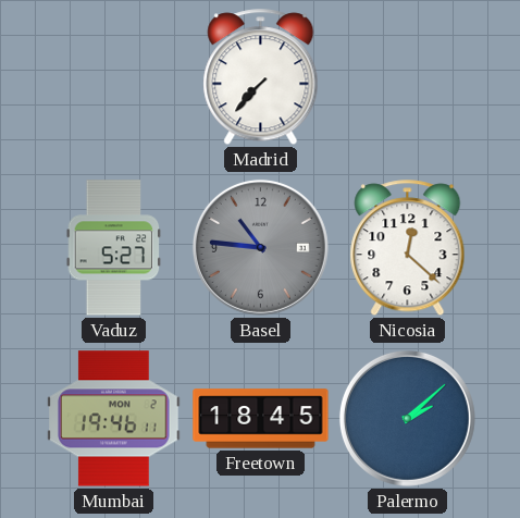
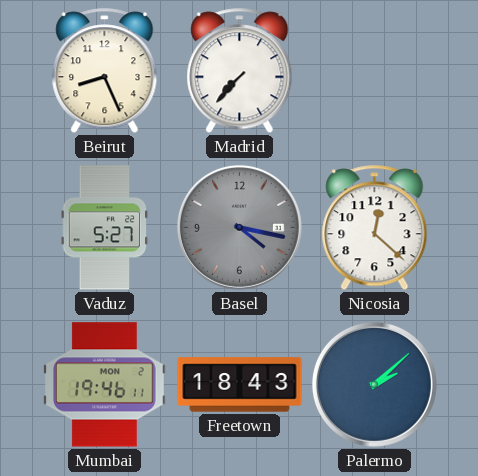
Beirut: none -> 8:26 (105, 71)
Basel: 10:46 -> 4:17 (239, 227)
Freetown: 18:45 -> 18:43 (240, 385)
